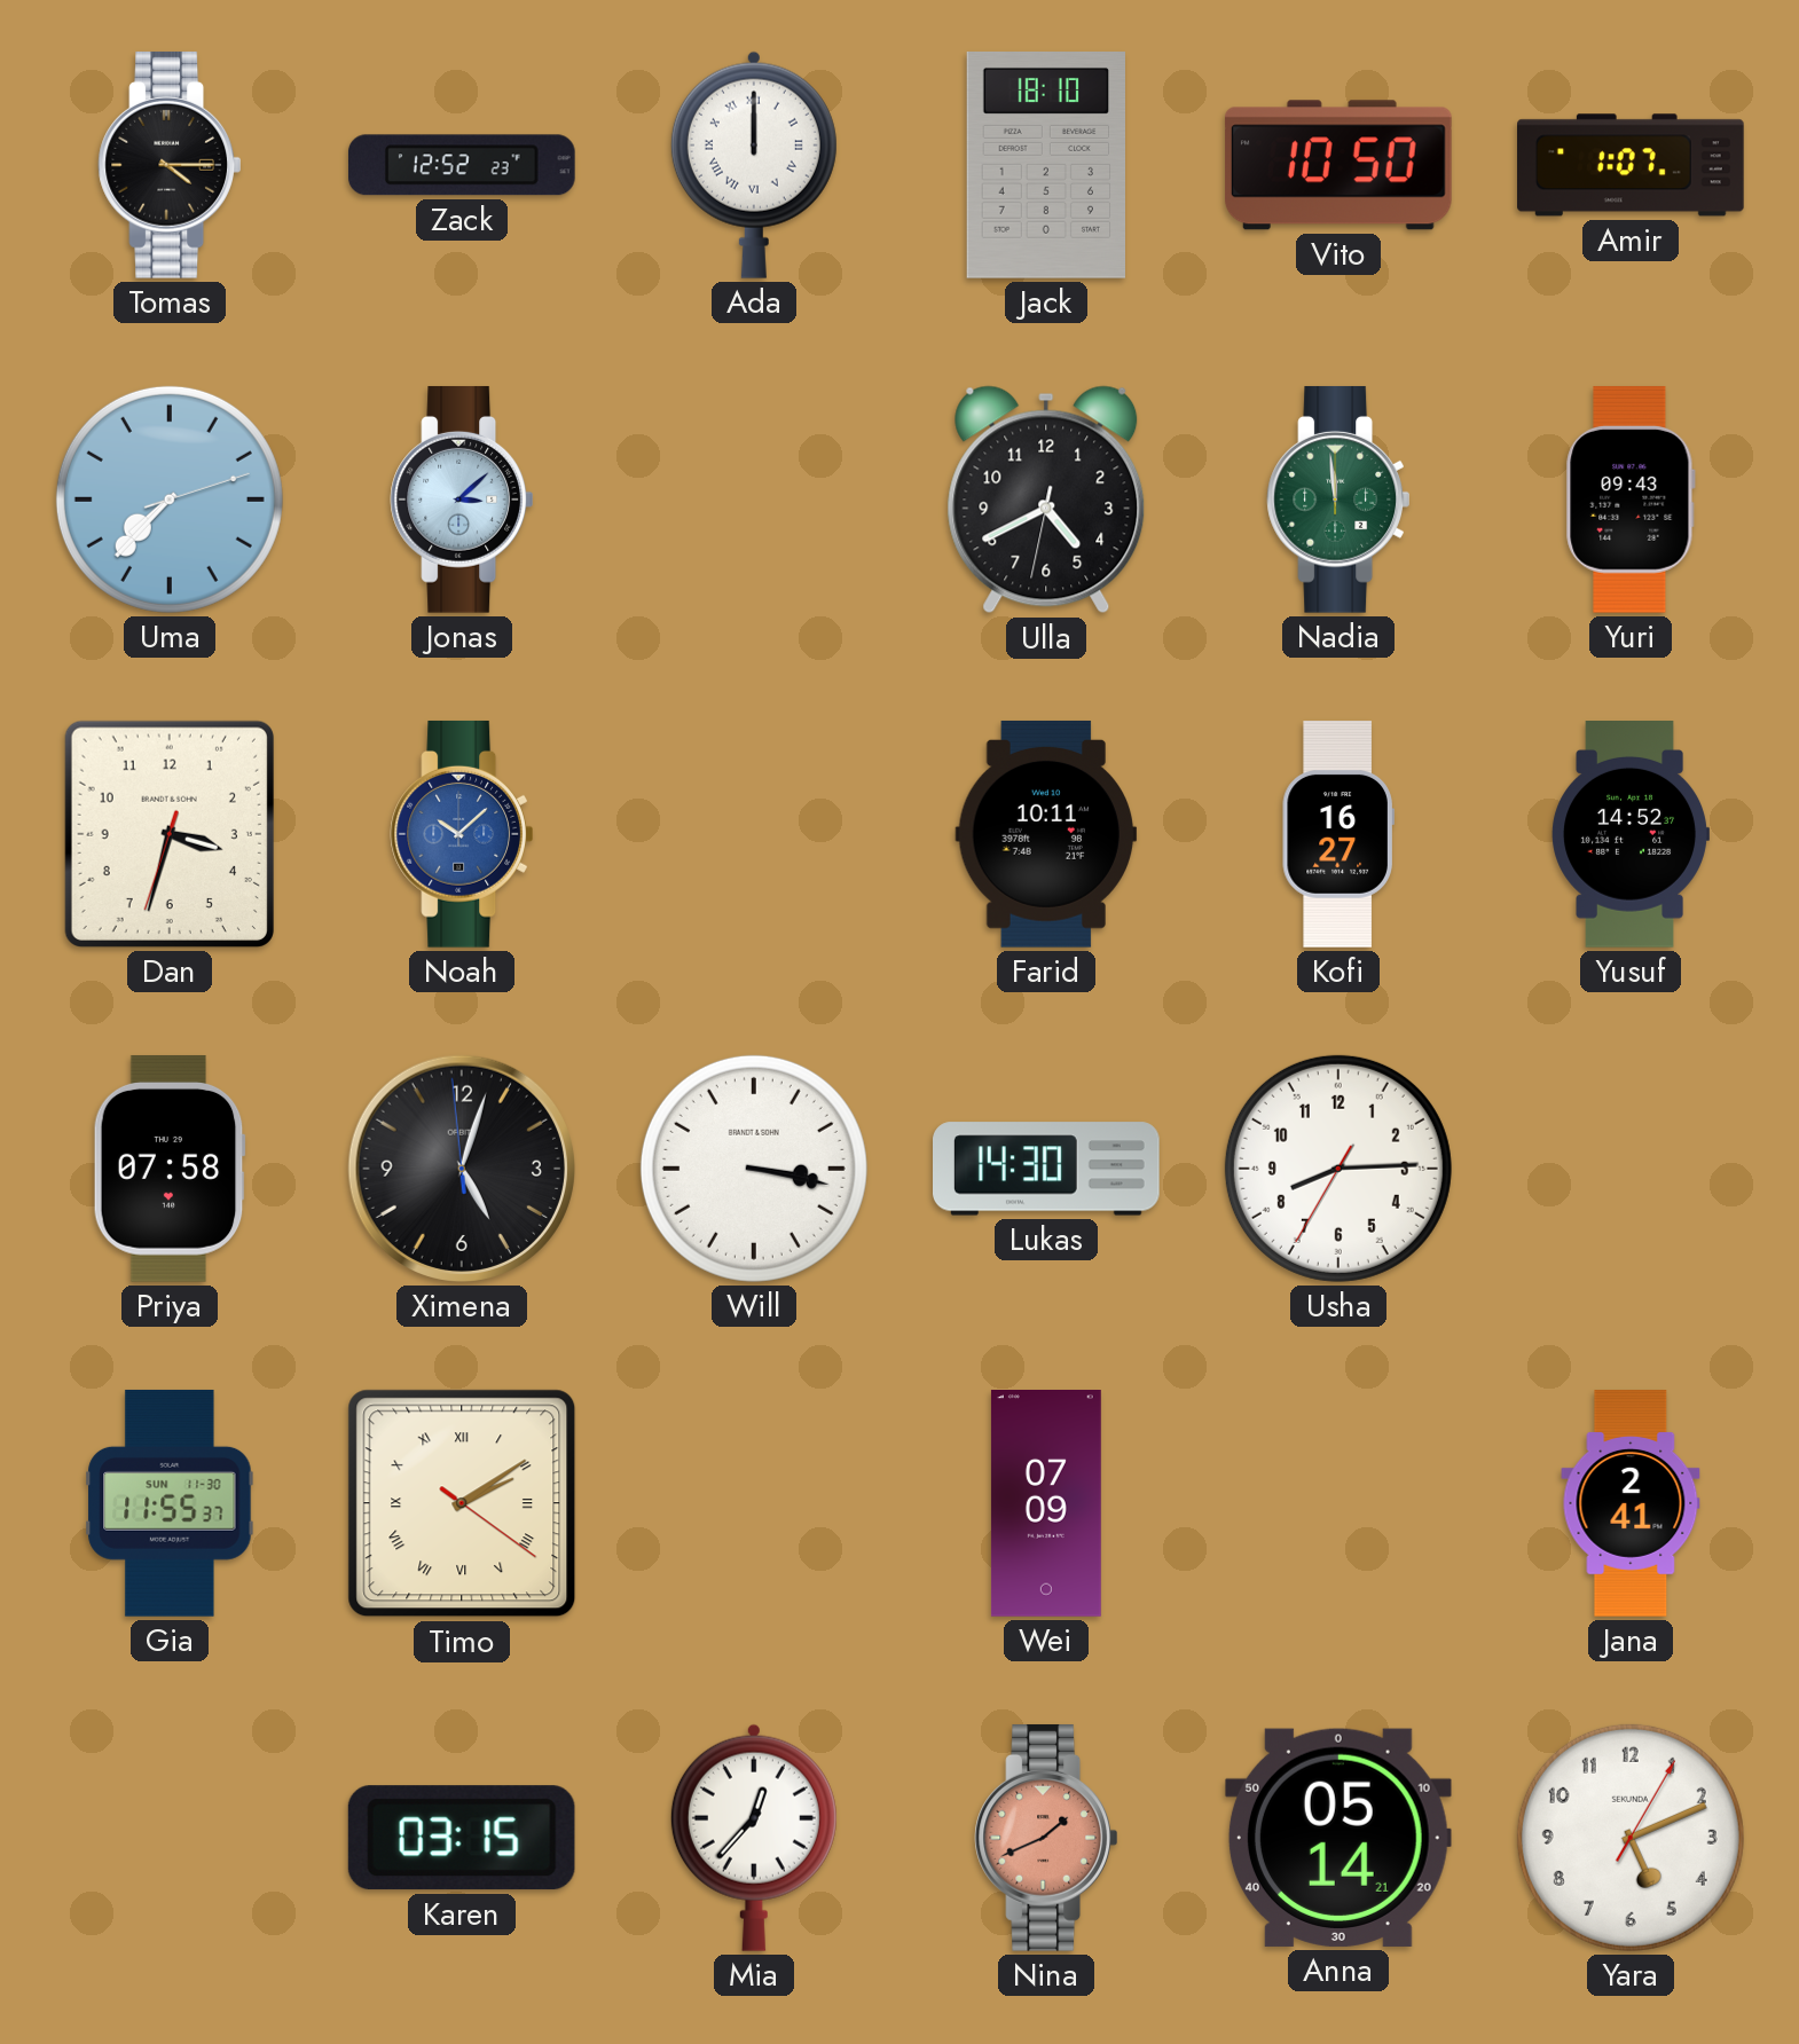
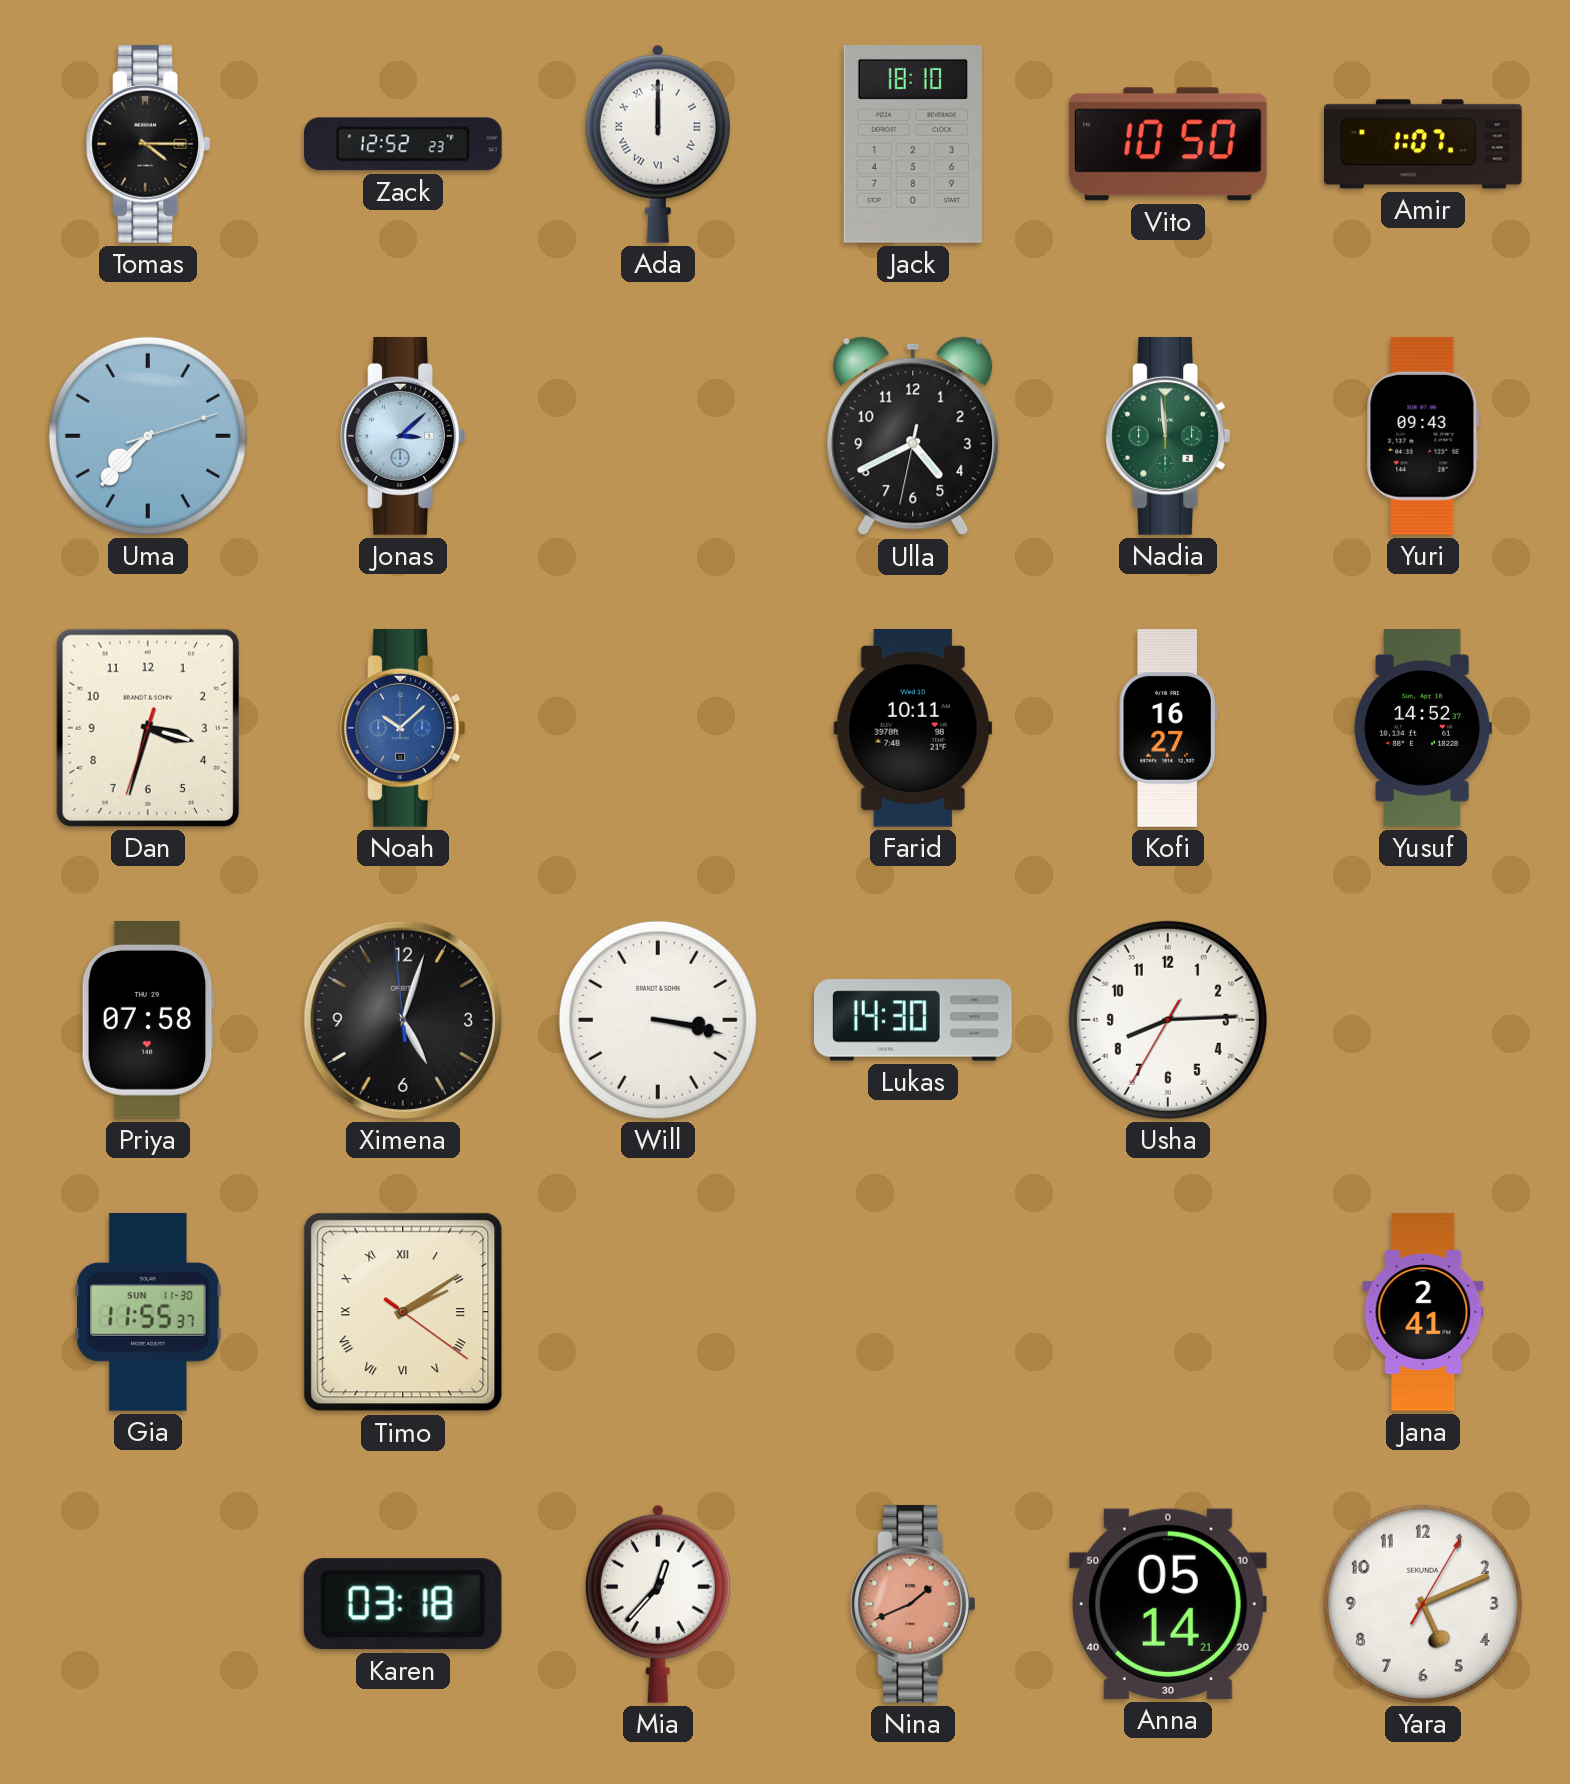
Wei: 07:09 -> none (1046, 1504)
Karen: 03:15 -> 03:18 (403, 1604)
